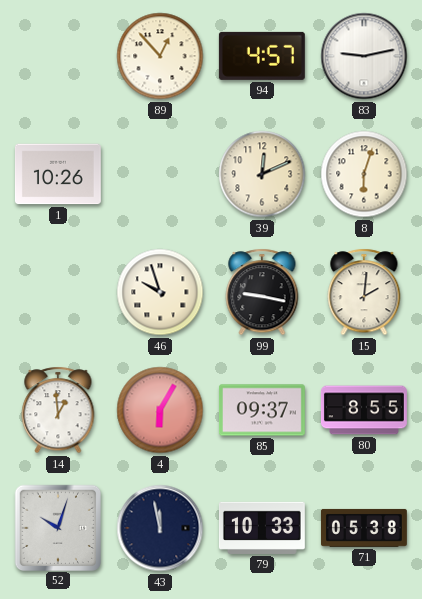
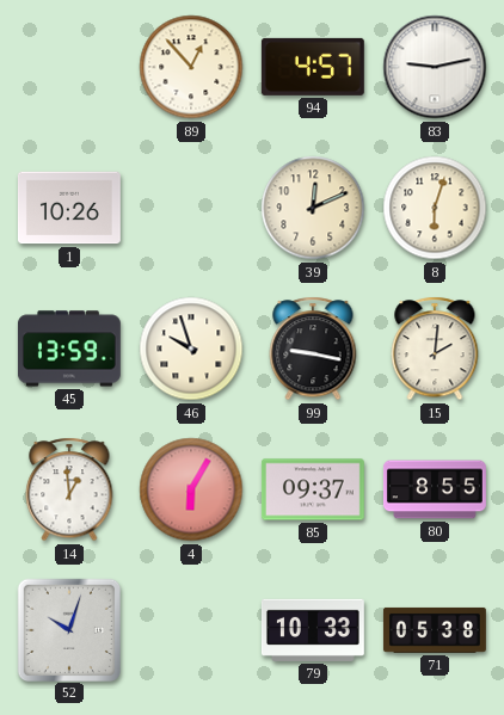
45: none -> 13:59 (69, 349)
43: 11:58 -> none (160, 528)
